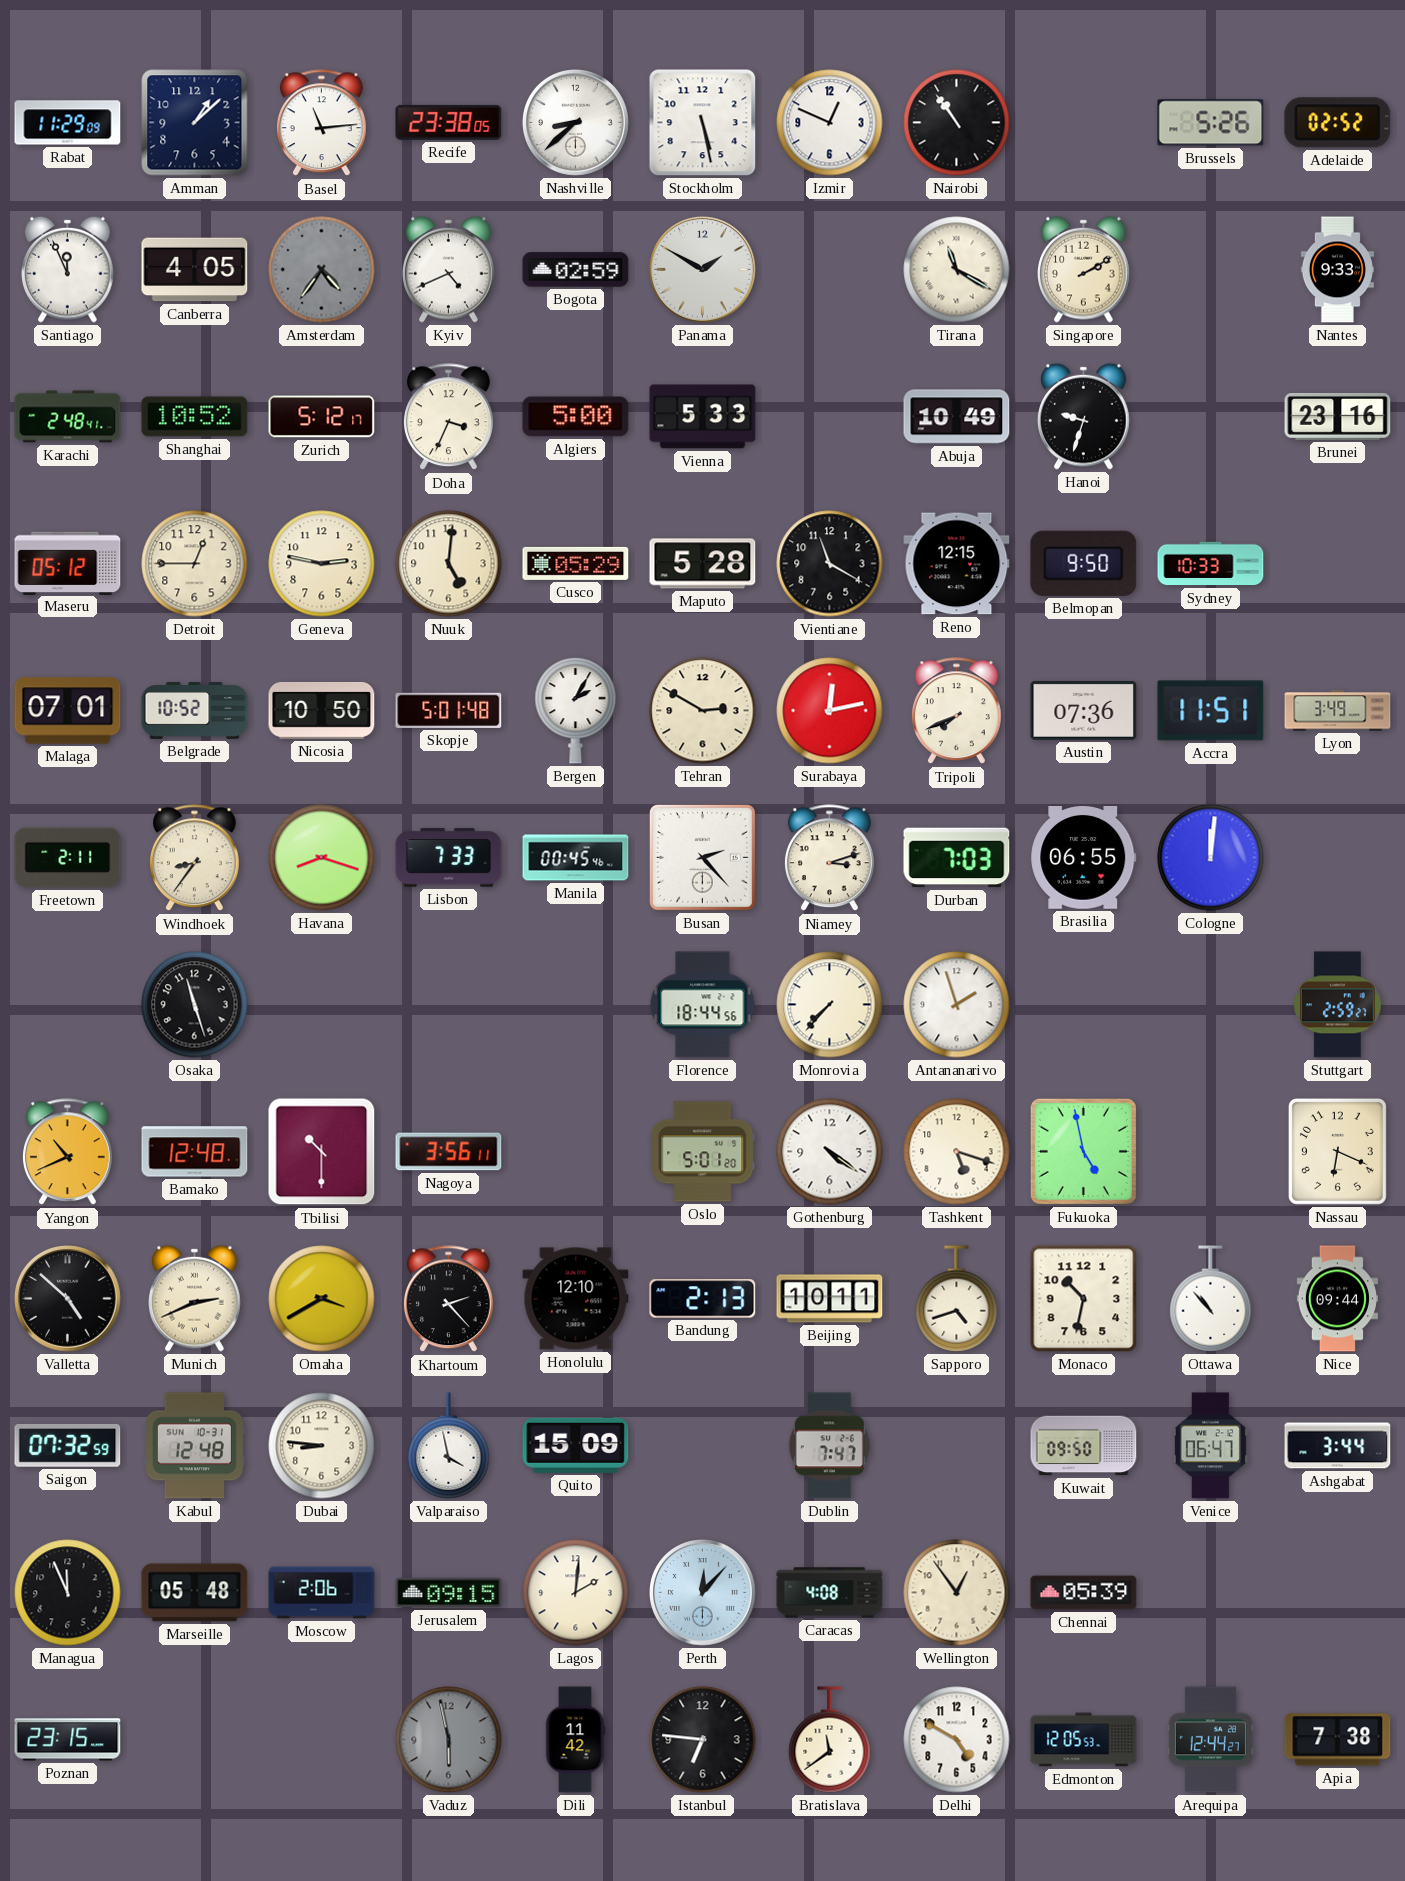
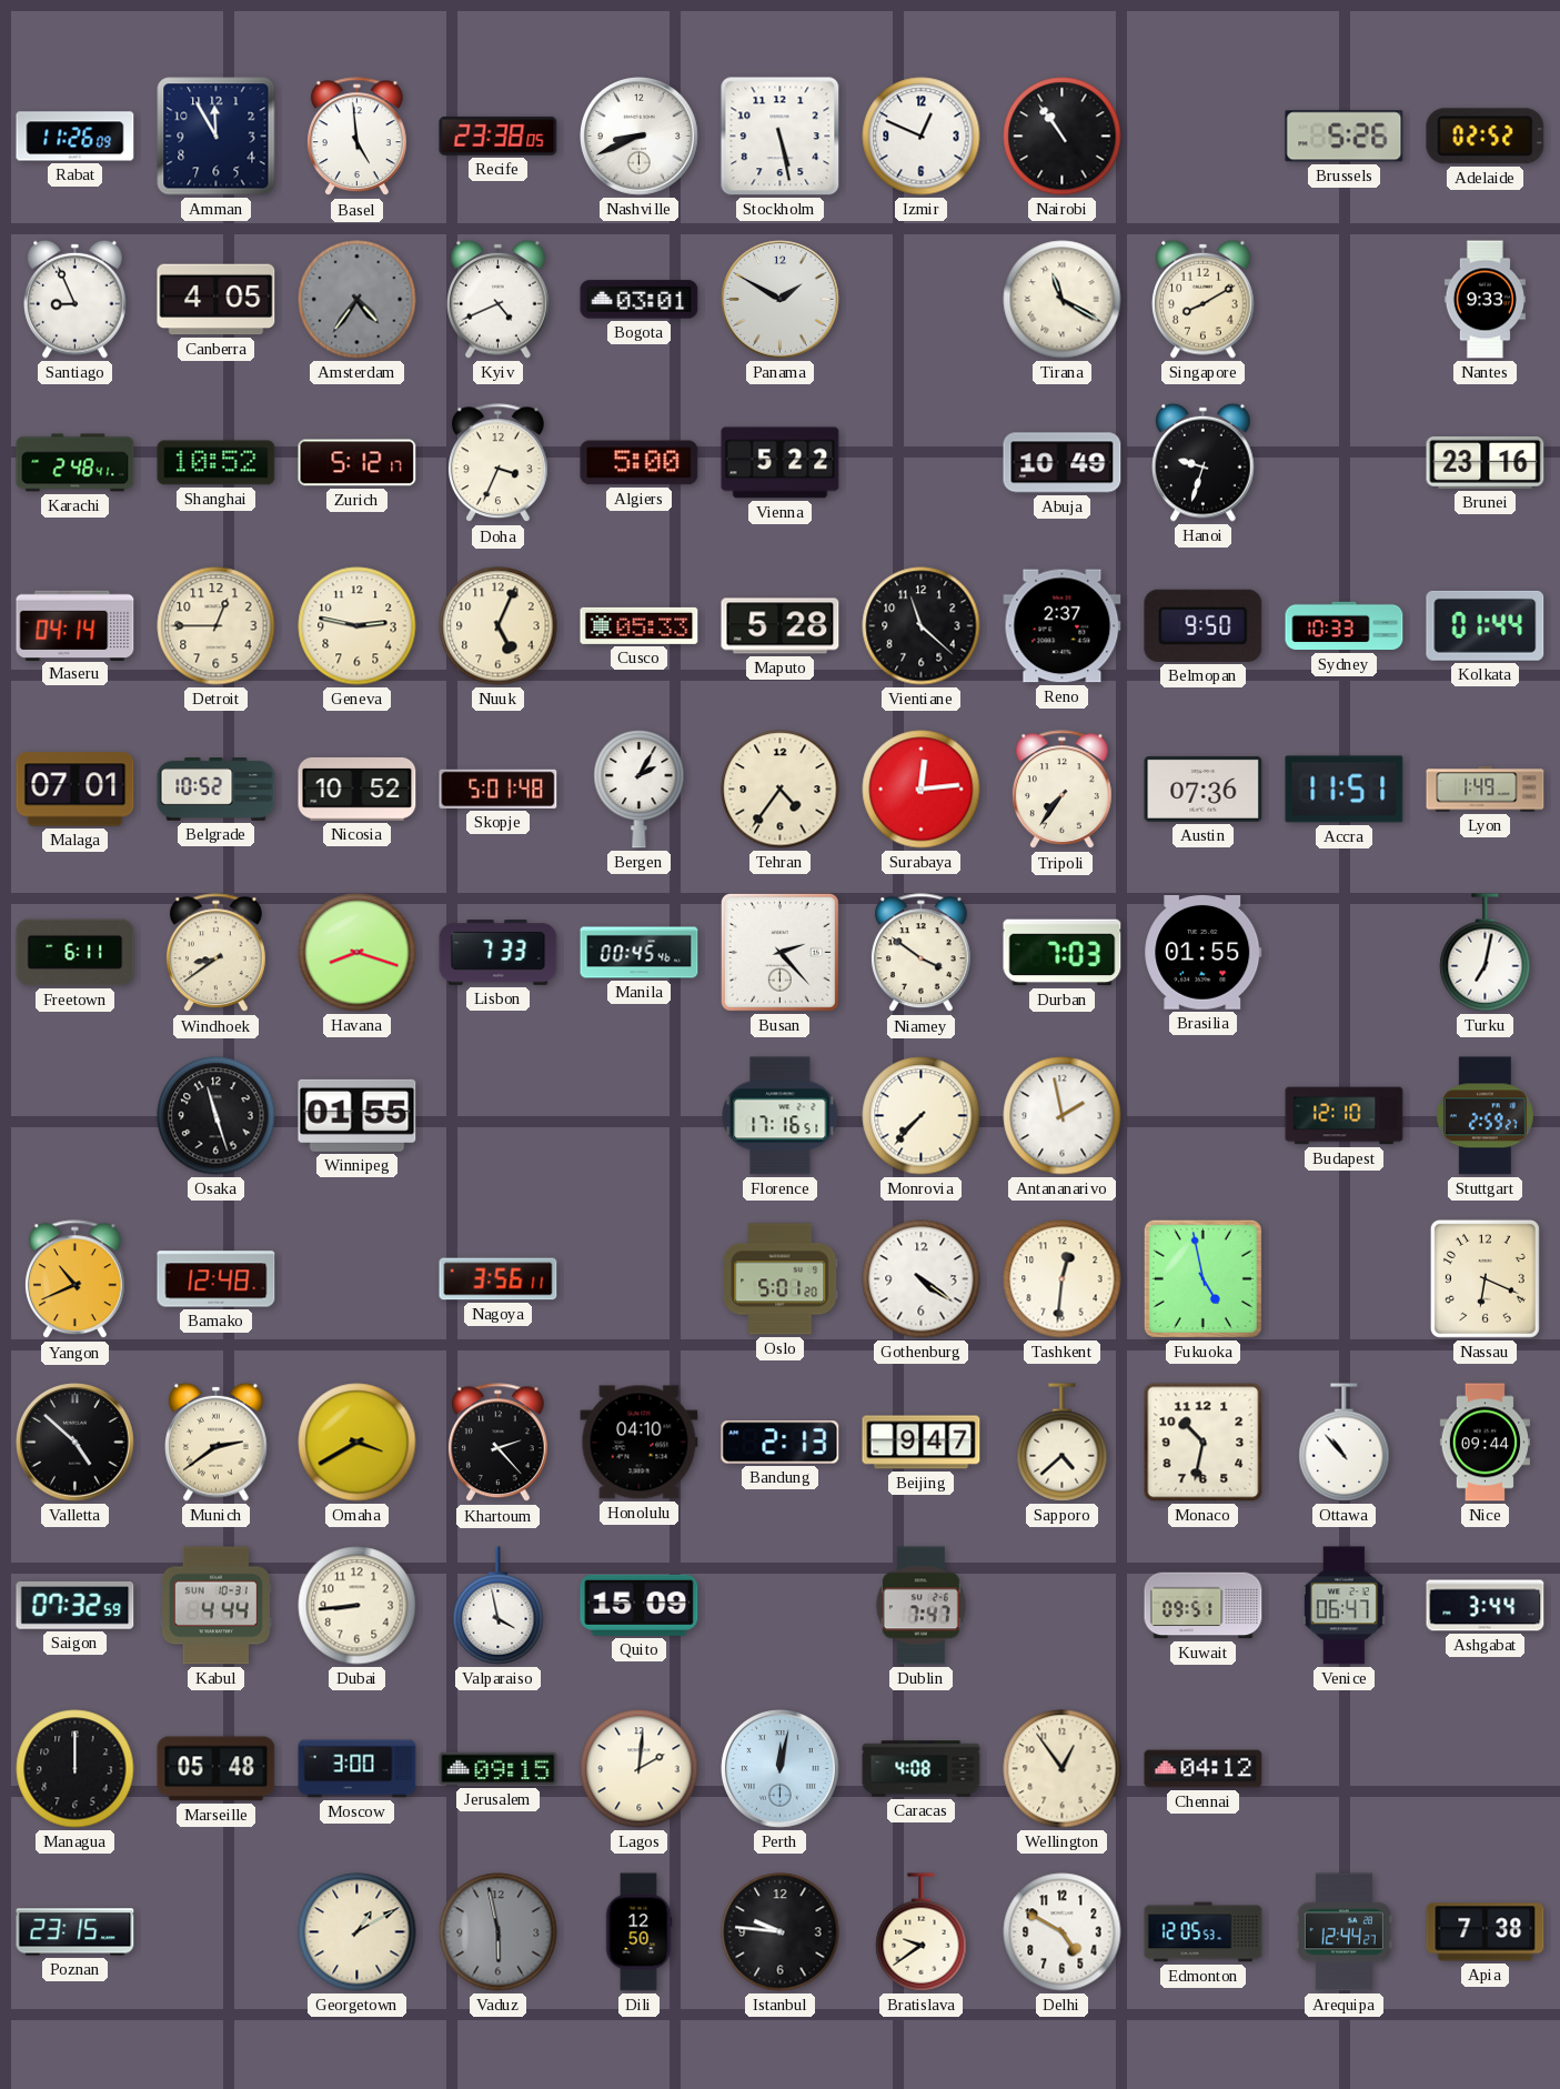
Rabat: 11:29 -> 11:26 (76, 137)
Amman: 1:08 -> 11:55 (217, 137)
Basel: 11:14 -> 4:59 (356, 137)
Nashville: 8:38 -> 8:41 (640, 137)
Santiago: 11:56 -> 8:56 (76, 299)
Bogota: 02:59 -> 03:01 (640, 300)
Singapore: 2:10 -> 8:10 (1204, 299)
Vienna: 5:33 -> 5:22 (781, 463)
Maseru: 05:12 -> 04:14 (76, 625)
Nuuk: 5:01 -> 5:04 (499, 626)
Cusco: 05:29 -> 05:33 (640, 625)
Vientiane: 11:20 -> 11:22 (922, 626)
Reno: 12:15 -> 2:37 (1063, 626)
Kolkata: none -> 01:44 (1486, 625)
Nicosia: 10:50 -> 10:52 (358, 789)
Tehran: 2:50 -> 4:36 (781, 790)
Surabaya: 12:13 -> 12:14 (922, 790)
Tripoli: 7:41 -> 7:36 (1061, 790)
Lyon: 3:49 -> 1:49 (1486, 790)
Freetown: 2:11 -> 6:11 (76, 953)
Windhoek: 8:36 -> 8:39 (215, 953)
Niamey: 3:12 -> 3:51 (920, 953)
Brasilia: 06:55 -> 01:55 (1204, 953)
Cologne: 12:01 -> none (1211, 858)
Turku: none -> 7:02 (1486, 953)
Winnipeg: none -> 01:55 (358, 1115)
Florence: 18:44 -> 17:16 (781, 1116)
Antananarivo: 1:57 -> 1:58 (1063, 1116)
Budapest: none -> 12:10 (1345, 1116)
Tbilisi: 10:30 -> none (322, 1152)
Tashkent: 5:18 -> 12:31 (1063, 1279)
Munich: 2:41 -> 2:39 (217, 1442)
Honolulu: 12:10 -> 04:10 (640, 1443)
Beijing: 10:11 -> 9:47 (922, 1443)
Sapporo: 4:42 -> 4:38 (1063, 1443)
Kabul: 12:48 -> 4:44 (215, 1606)
Dubai: 8:46 -> 8:44 (358, 1606)
Kuwait: 09:50 -> 09:51 (1204, 1606)
Managua: 11:56 -> 12:00 (76, 1769)
Moscow: 2:06 -> 3:00 (358, 1769)
Perth: 12:07 -> 12:02 (781, 1769)
Chennai: 05:39 -> 04:12 (1204, 1769)
Georgetown: none -> 1:10 (358, 1932)
Dili: 11:42 -> 12:50 (638, 1932)
Istanbul: 6:46 -> 9:46 (781, 1932)
Bratislava: 11:39 -> 9:39 (922, 1932)
